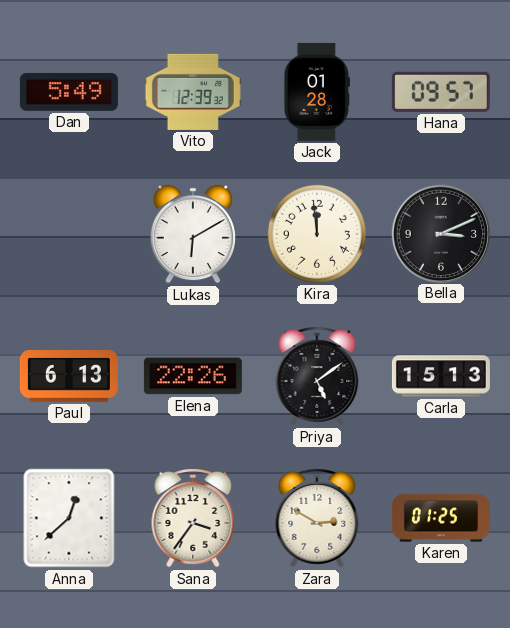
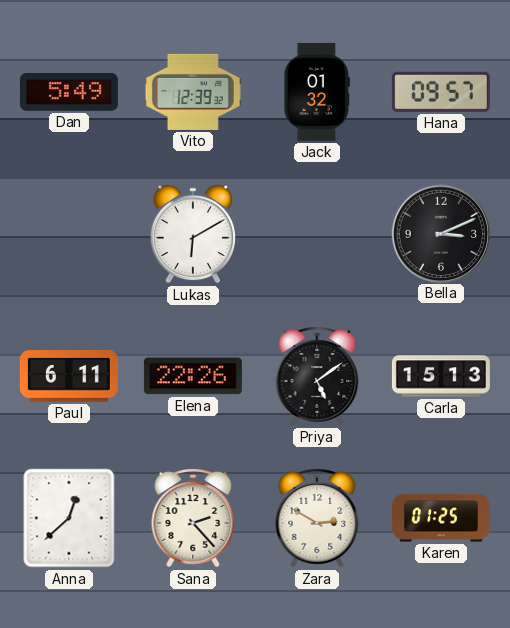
Jack: 01:28 -> 01:32 (317, 92)
Kira: 11:59 -> none (317, 234)
Paul: 6:13 -> 6:11 (69, 377)
Sana: 3:36 -> 2:23 (193, 518)
